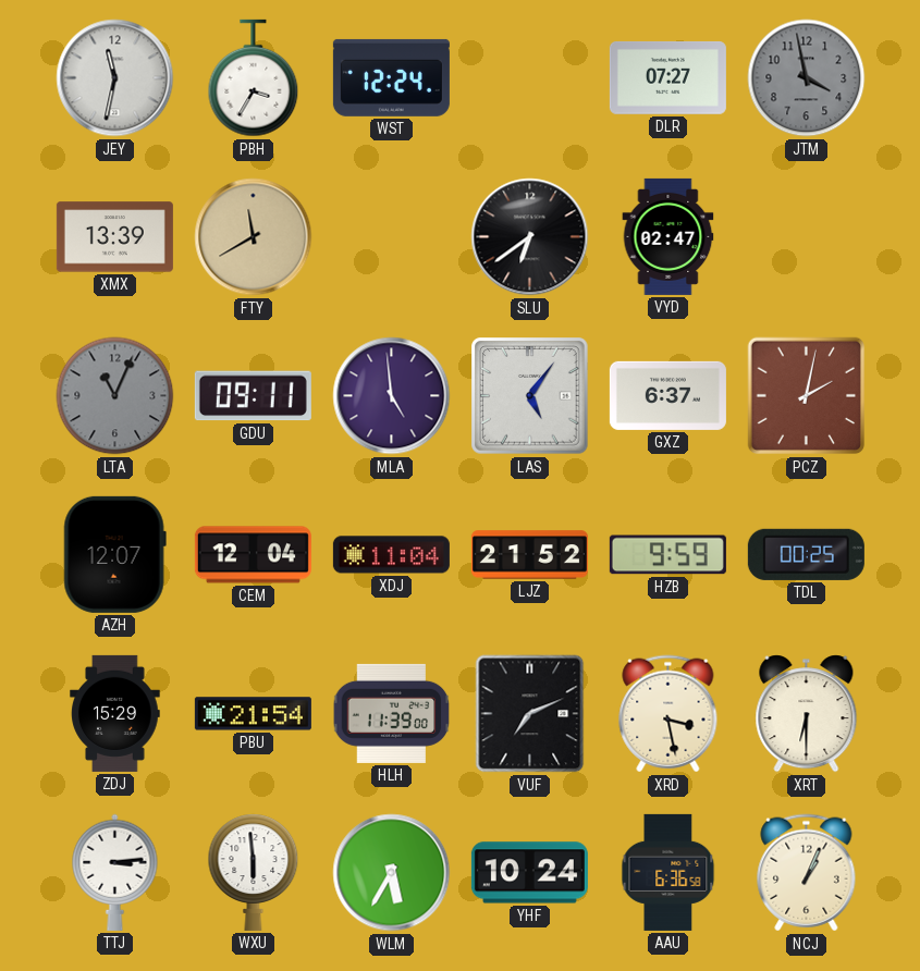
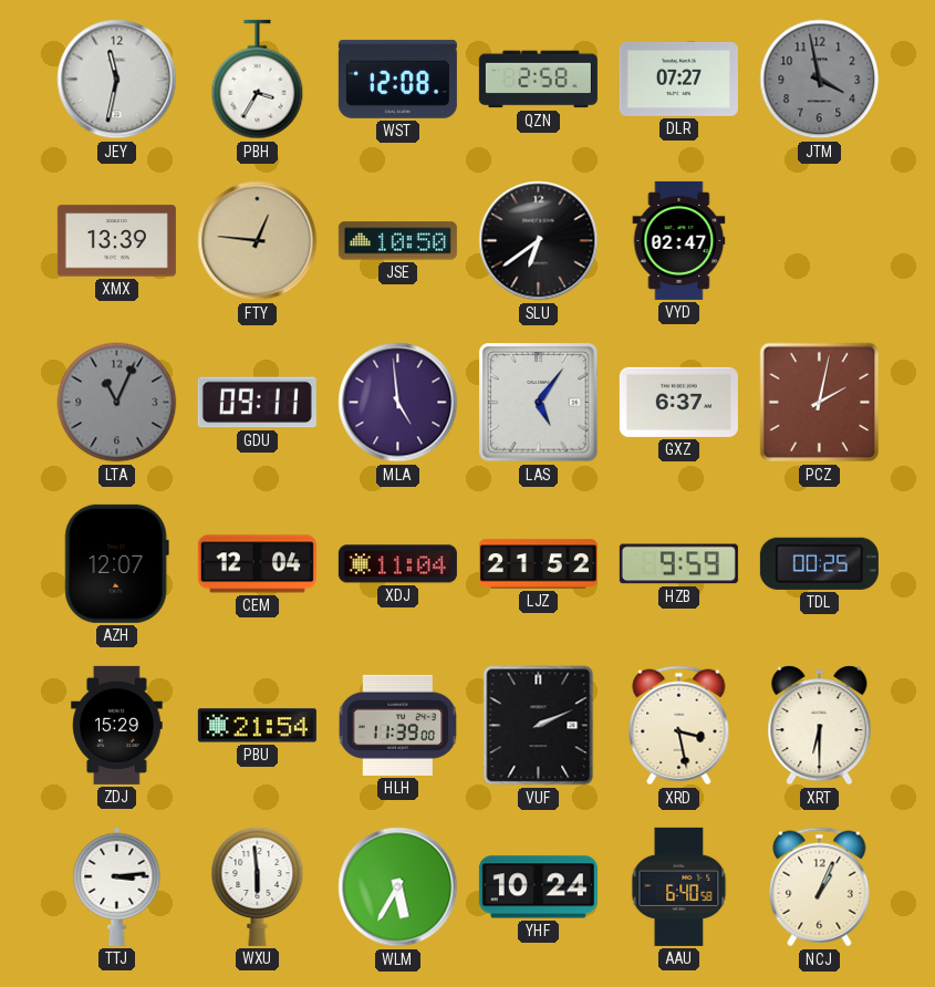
WST: 12:24 -> 12:08 (397, 79)
QZN: none -> 2:58 (538, 80)
FTY: 11:40 -> 12:46 (258, 241)
JSE: none -> 10:50 (397, 241)
VUF: 7:11 -> 2:11 (539, 726)
AAU: 6:36 -> 6:40 (679, 886)
